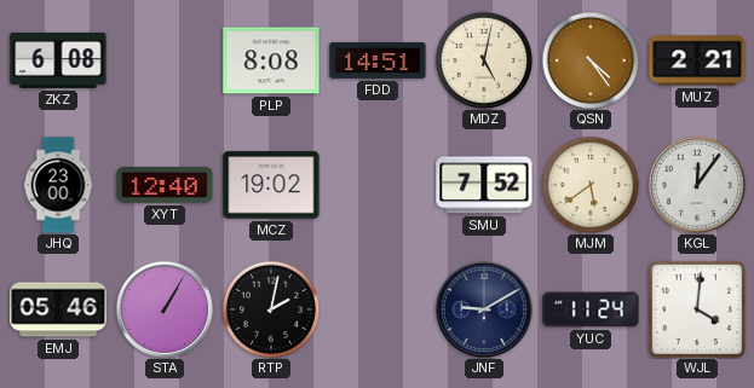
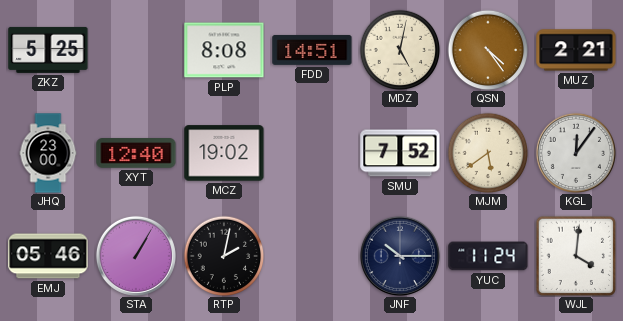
ZKZ: 6:08 -> 5:25 (48, 50)
JNF: 9:10 -> 10:15 (400, 256)
